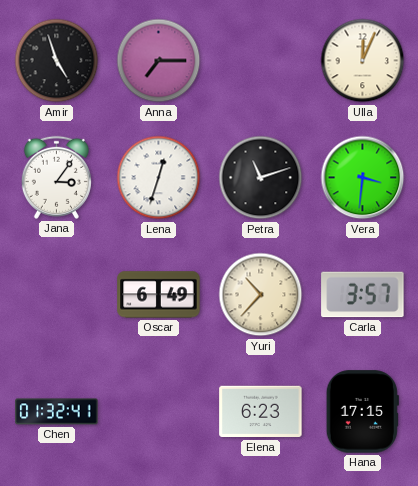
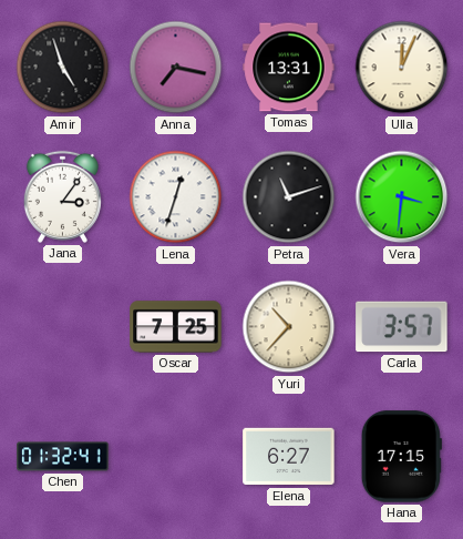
Anna: 7:15 -> 7:17 (176, 68)
Tomas: none -> 13:31 (289, 68)
Oscar: 6:49 -> 7:25 (176, 327)
Elena: 6:23 -> 6:27 (289, 457)
